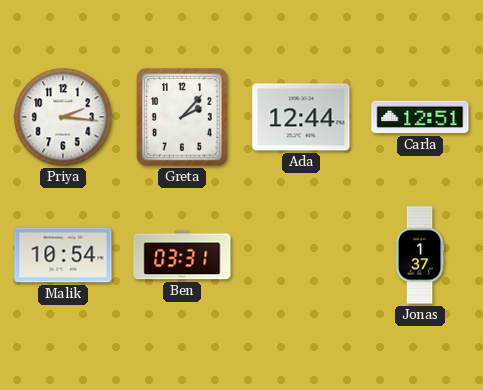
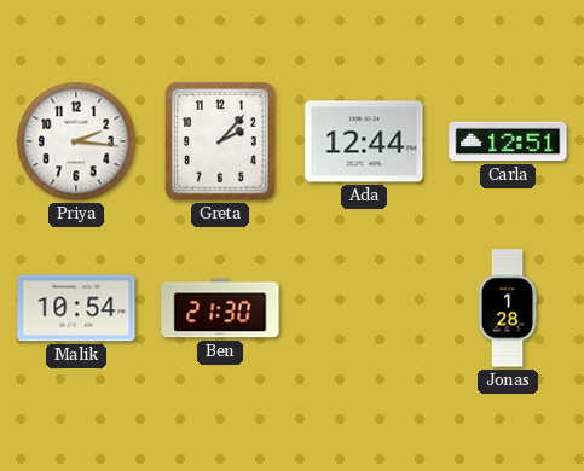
Ben: 03:31 -> 21:30 (220, 308)
Jonas: 1:37 -> 1:28 (508, 308)
